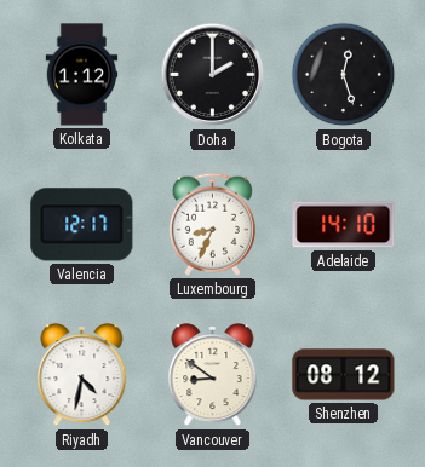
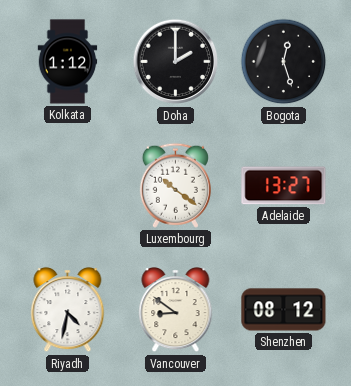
Valencia: 12:17 -> none (82, 225)
Luxembourg: 8:34 -> 10:21 (175, 185)
Adelaide: 14:10 -> 13:27 (284, 186)
